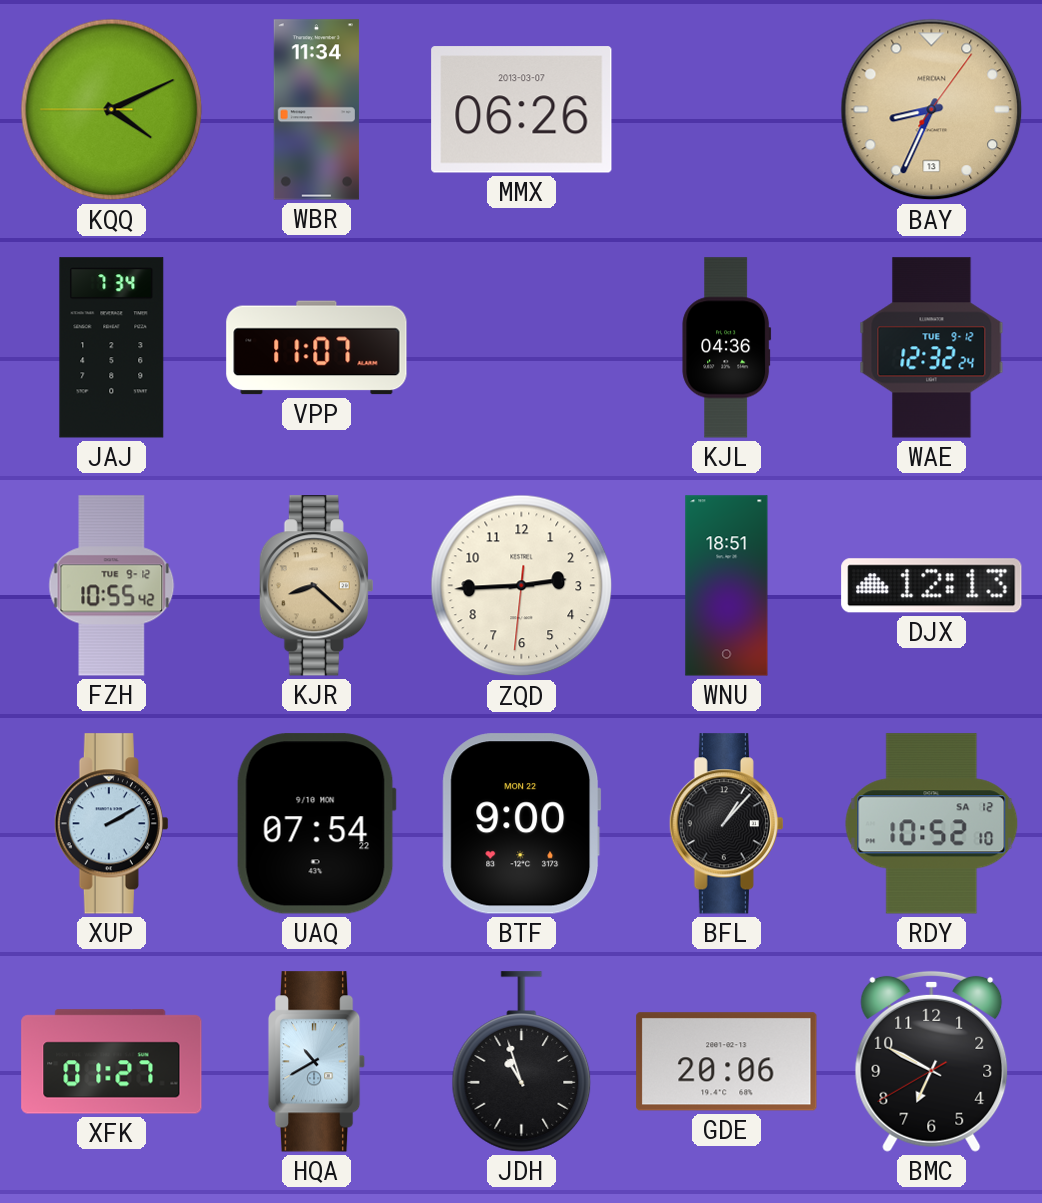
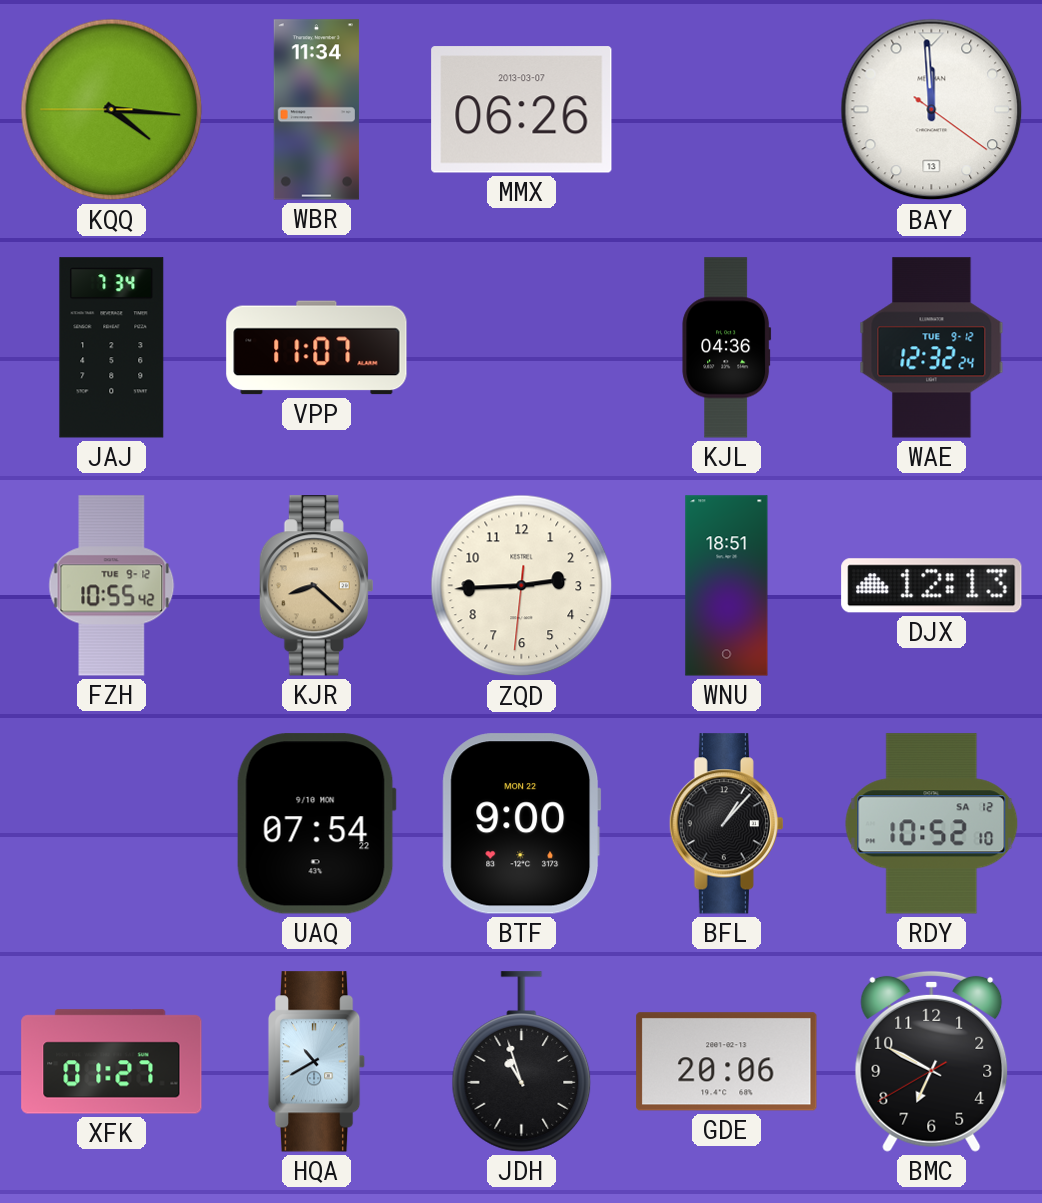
KQQ: 4:10 -> 4:15 (112, 110)
BAY: 8:34 -> 11:59 (932, 110)
BAY dial: champagne -> white (932, 110)
XUP: 2:10 -> none (111, 824)
